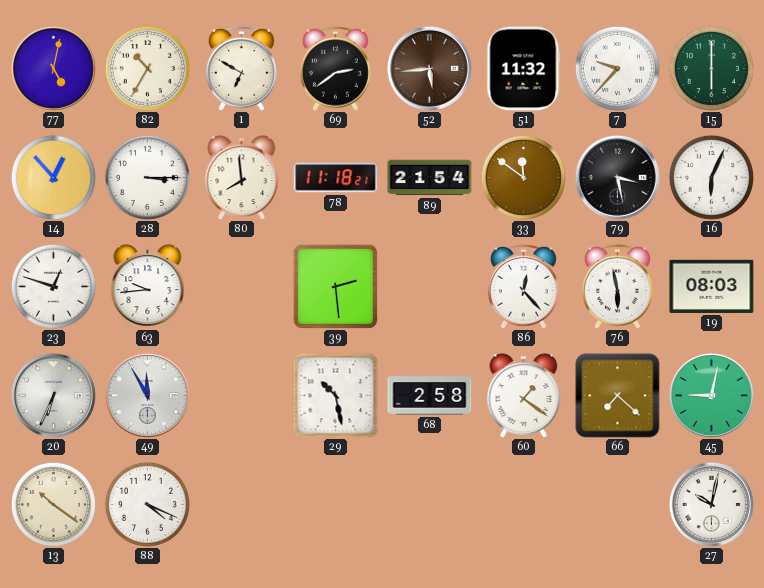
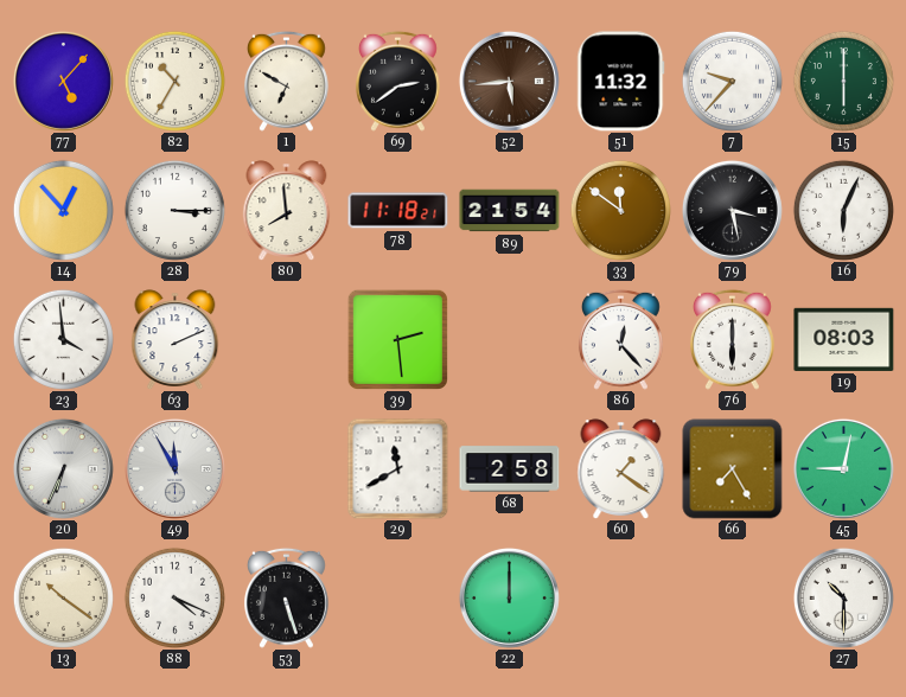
77: 5:02 -> 5:07 (63, 81)
23: 12:48 -> 3:59 (63, 339)
63: 9:44 -> 2:11 (176, 340)
76: 5:58 -> 6:00 (732, 339)
29: 10:28 -> 11:40 (398, 469)
66: 7:22 -> 7:25 (733, 469)
53: none -> 5:27 (286, 597)
22: none -> 12:00 (509, 597)
27: 10:02 -> 10:30 (843, 597)
